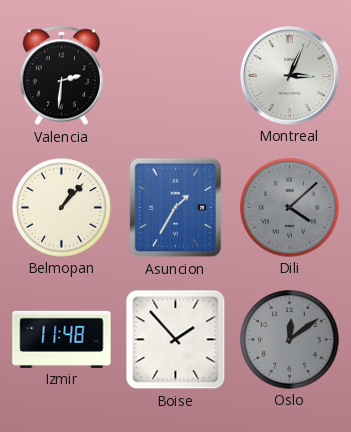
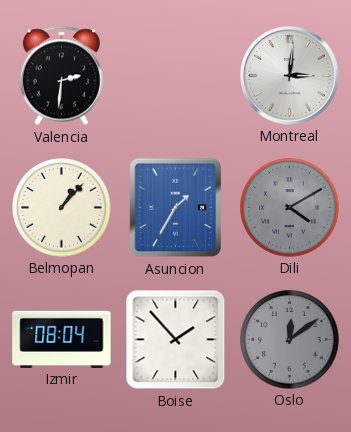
Montreal: 3:04 -> 3:01 (290, 76)
Dili: 4:08 -> 4:10 (290, 208)
Izmir: 11:48 -> 08:04 (62, 339)
